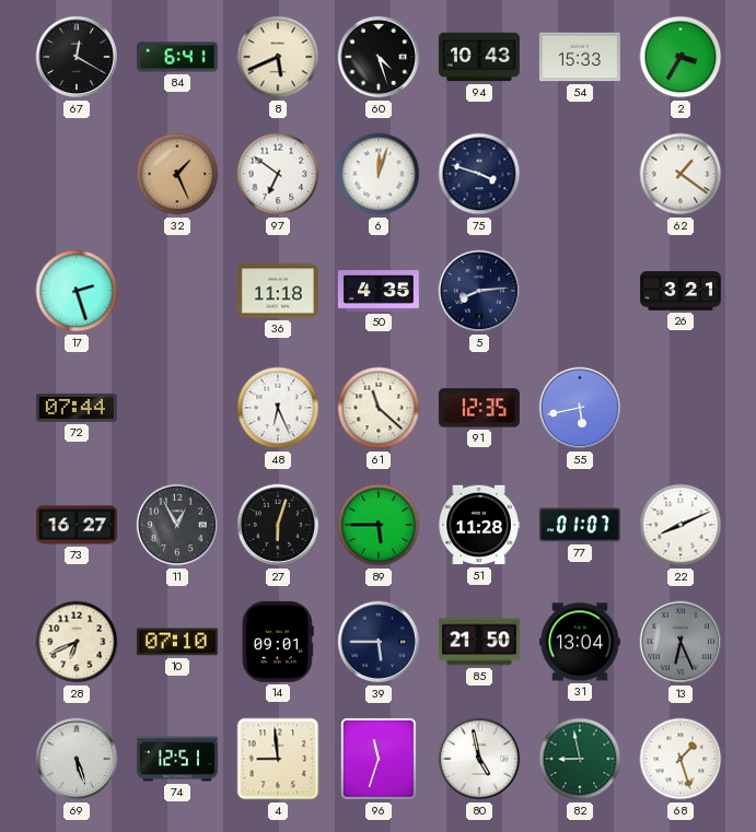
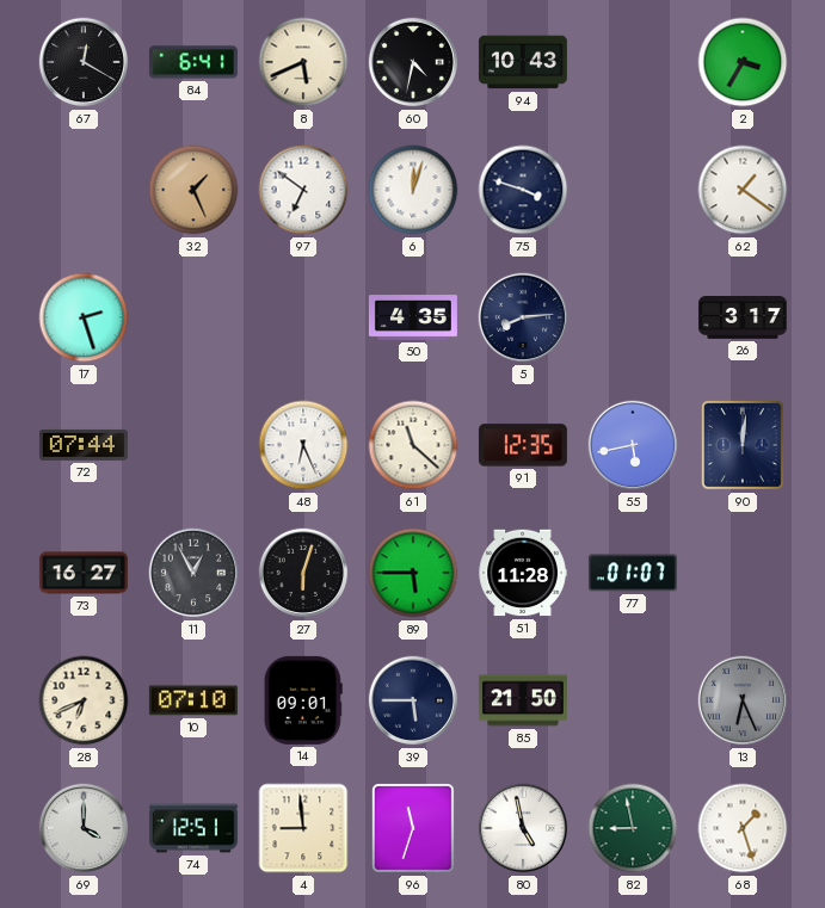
60: 4:27 -> 4:32 (413, 62)
54: 15:33 -> none (580, 57)
36: 11:18 -> none (278, 291)
26: 3:21 -> 3:17 (743, 317)
90: none -> 12:01 (743, 445)
22: 8:11 -> none (681, 525)
31: 13:04 -> none (580, 642)
69: 5:27 -> 4:00 (84, 828)
